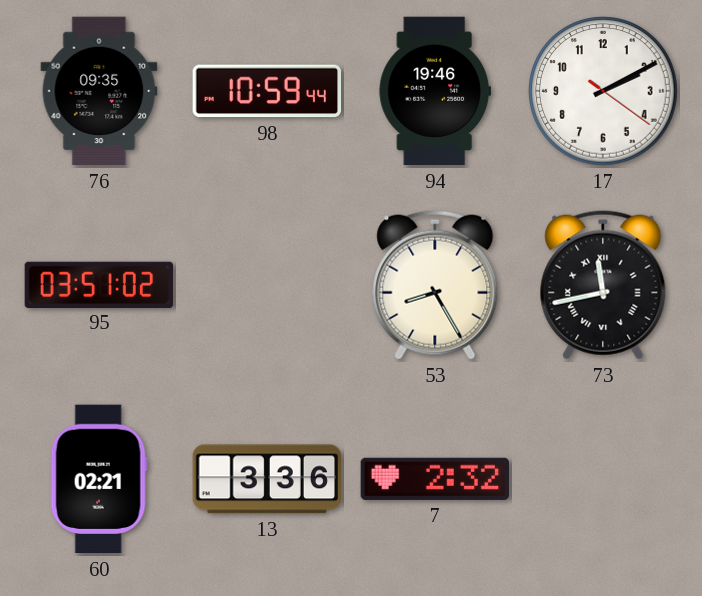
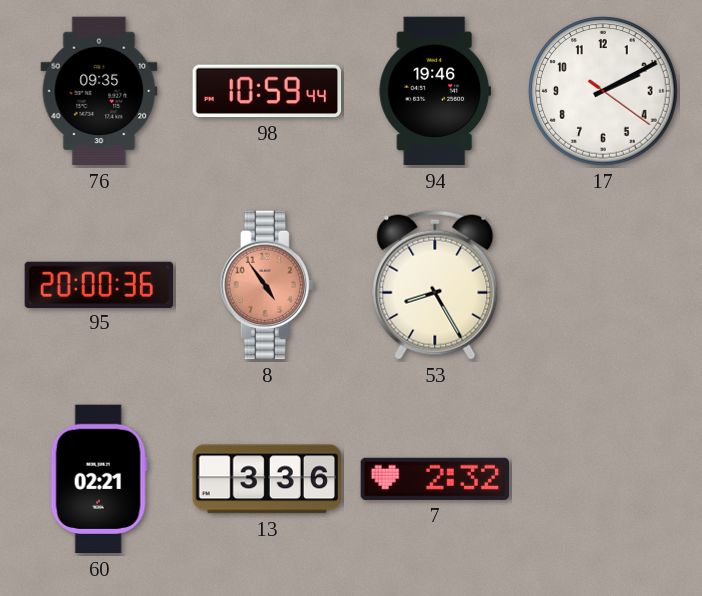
95: 03:51 -> 20:00 (99, 284)
8: none -> 4:54 (267, 285)
73: 11:43 -> none (603, 285)
